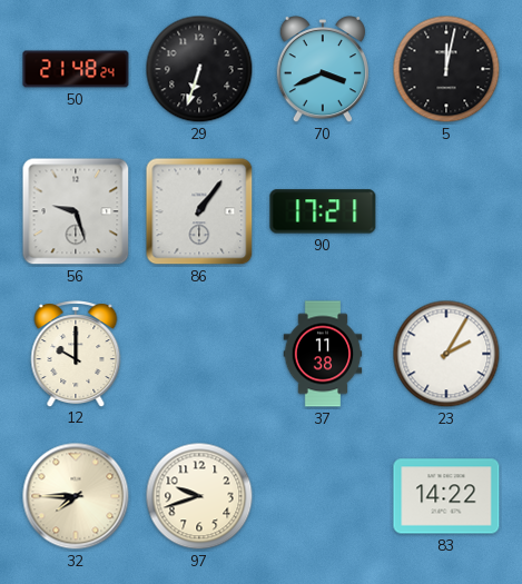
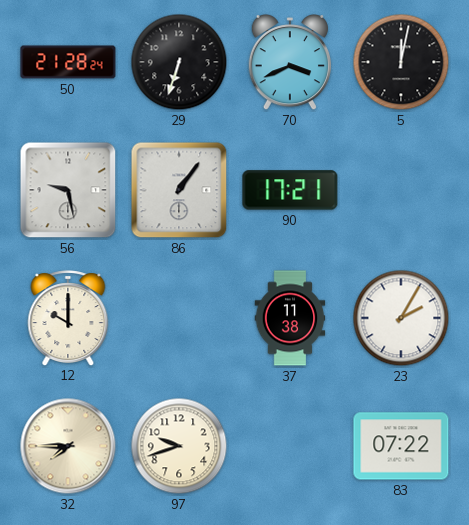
50: 21:48 -> 21:28 (68, 62)
56: 9:27 -> 9:28 (68, 190)
83: 14:22 -> 07:22 (401, 446)
